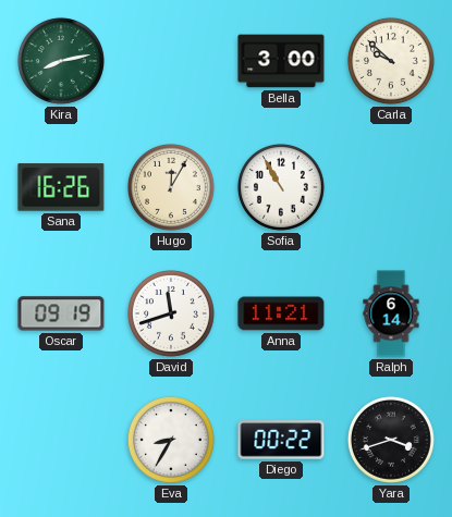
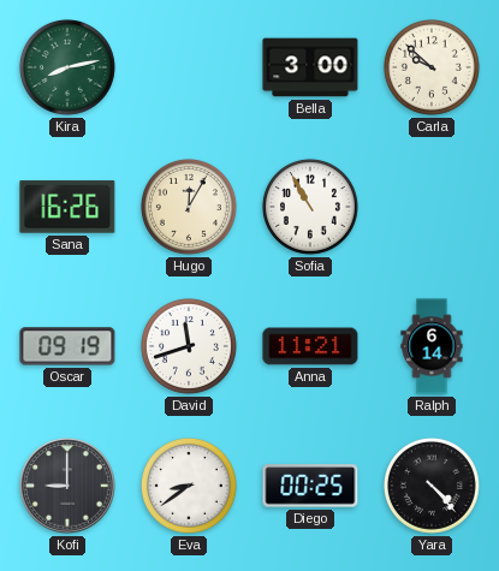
Kofi: none -> 9:00 (67, 486)
Eva: 8:35 -> 8:39 (189, 486)
Diego: 00:22 -> 00:25 (310, 486)
Yara: 3:42 -> 4:23 (432, 486)
